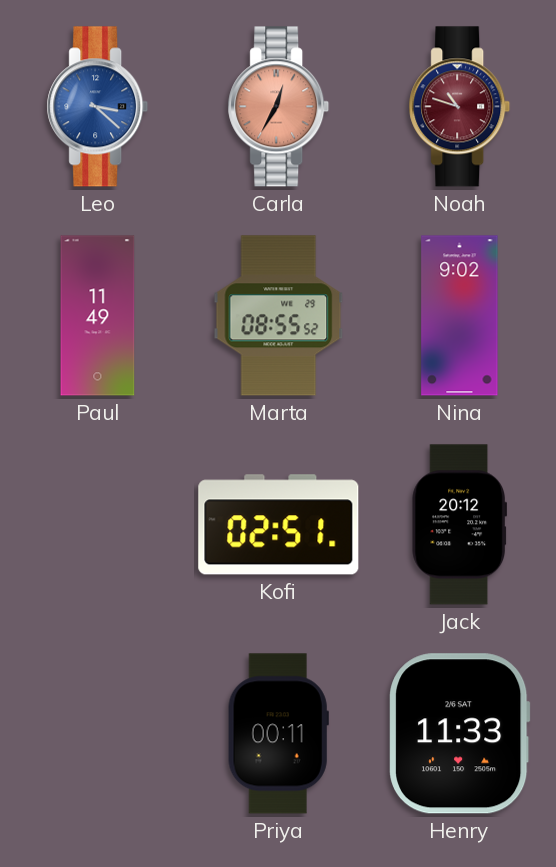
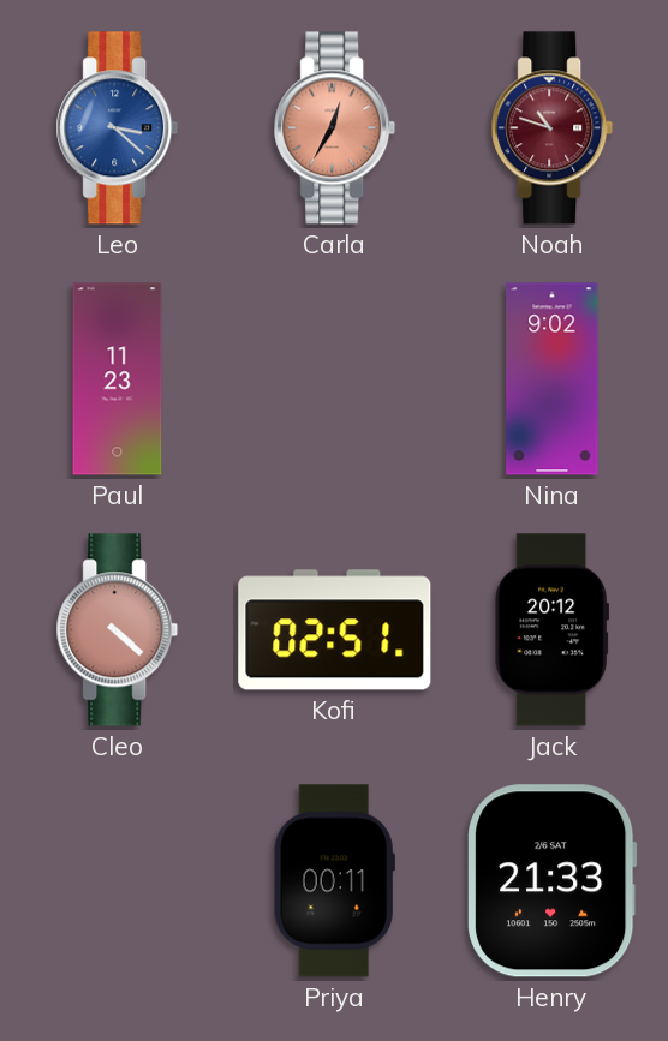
Paul: 11:49 -> 11:23 (118, 379)
Marta: 08:55 -> none (279, 316)
Cleo: none -> 4:22 (118, 630)
Henry: 11:33 -> 21:33 (553, 881)
